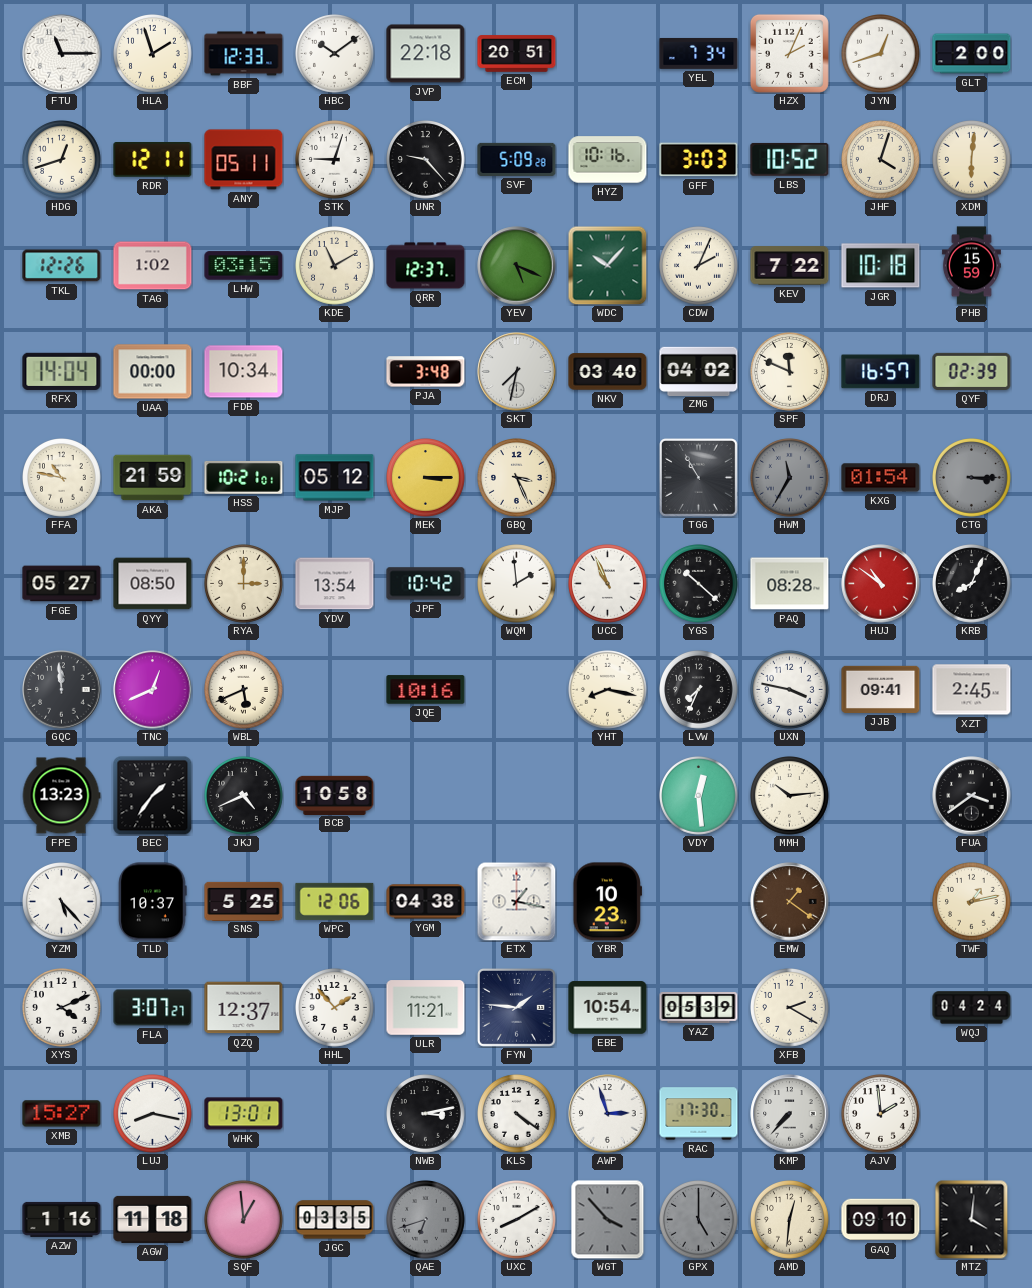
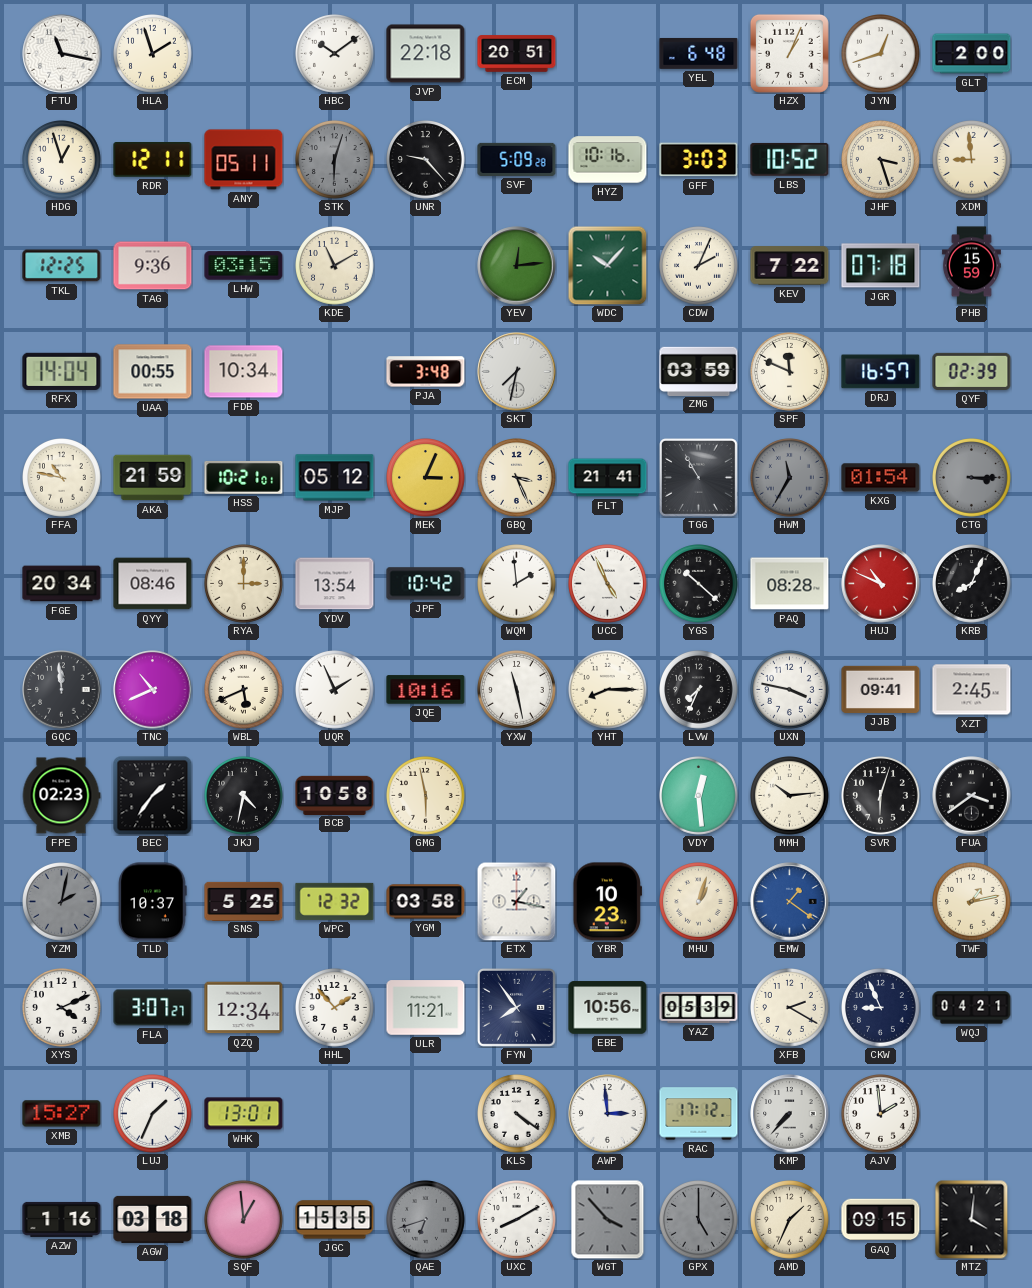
FTU: 11:15 -> 11:17 (62, 54)
BBF: 12:33 -> none (244, 54)
YEL: 7:34 -> 6:48 (699, 54)
HZX: 2:04 -> 1:04 (789, 53)
HDG: 12:42 -> 12:57 (62, 160)
STK: 9:03 -> 6:03 (335, 160)
STK dial: white -> grey (335, 160)
JHF: 4:03 -> 3:27 (881, 160)
XDM: 6:01 -> 8:59 (972, 160)
TKL: 12:26 -> 12:25 (62, 266)
TAG: 1:02 -> 9:36 (153, 266)
QRR: 12:37 -> none (426, 266)
YEV: 5:19 -> 12:14 (517, 266)
JGR: 10:18 -> 07:18 (881, 266)
UAA: 00:00 -> 00:55 (153, 372)
NKV: 03:40 -> none (608, 372)
ZMG: 04:02 -> 03:59 (699, 371)
MEK: 3:15 -> 3:04 (426, 478)
FLT: none -> 21:41 (608, 478)
FGE: 05:27 -> 20:34 (62, 584)
QYY: 08:50 -> 08:46 (153, 584)
UCC: 10:56 -> 4:56 (608, 584)
HUJ: 10:51 -> 10:49 (881, 584)
TNC: 12:41 -> 10:41 (153, 690)
UQR: none -> 1:56 (335, 690)
YXW: none -> 11:28 (517, 690)
YHT: 8:17 -> 8:15 (608, 690)
FPE: 13:23 -> 02:23 (61, 796)
JKJ: 4:41 -> 4:32 (244, 796)
GMG: none -> 5:58 (426, 796)
SVR: none -> 6:03 (881, 796)
YZM: 5:23 -> 2:02 (62, 902)
YZM dial: white -> grey (62, 902)
WPC: 12:06 -> 12:32 (335, 901)
YGM: 04:38 -> 03:58 (426, 902)
MHU: none -> 1:03 (699, 902)
EMW dial: brown -> blue (790, 902)
QZQ: 12:37 -> 12:34 (244, 1008)
FYN: 1:46 -> 7:54 (517, 1008)
EBE: 10:54 -> 10:56 (608, 1008)
CKW: none -> 8:56 (881, 1008)
WQJ: 04:24 -> 04:21 (972, 1008)
LUJ: 8:17 -> 1:34 (153, 1114)
NWB: 3:13 -> none (426, 1114)
AWP: 2:57 -> 2:59 (608, 1114)
RAC: 17:30 -> 17:12 (699, 1114)
AGW: 11:18 -> 03:18 (153, 1219)
JGC: 03:35 -> 15:35 (335, 1220)
AMD: 12:31 -> 1:34 (790, 1220)
GAQ: 09:10 -> 09:15 (881, 1220)
